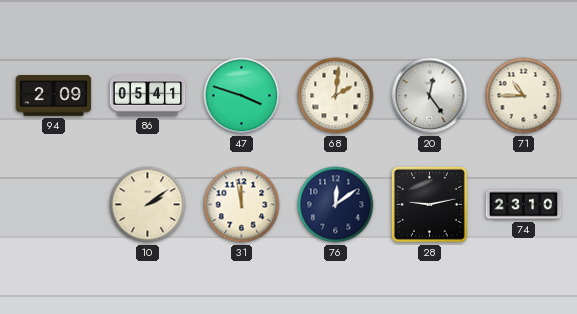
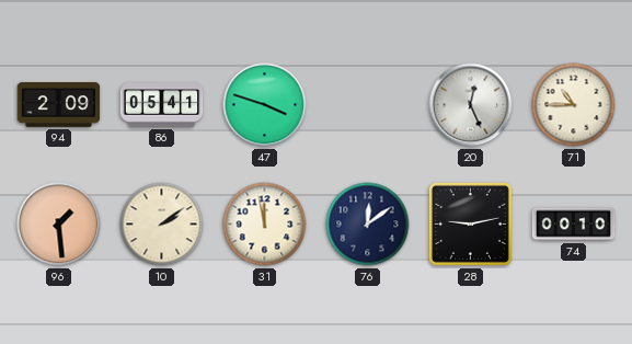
68: 2:01 -> none (336, 96)
20: 12:24 -> 12:26 (471, 105)
96: none -> 1:29 (59, 225)
74: 23:10 -> 00:10 (574, 225)
